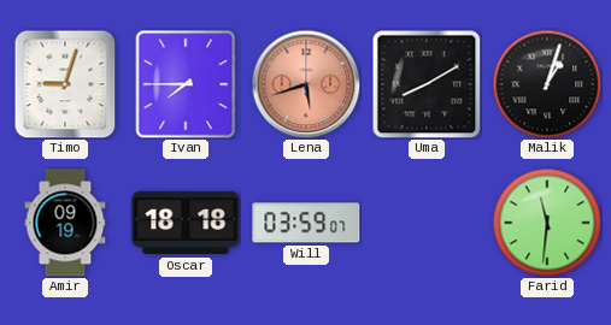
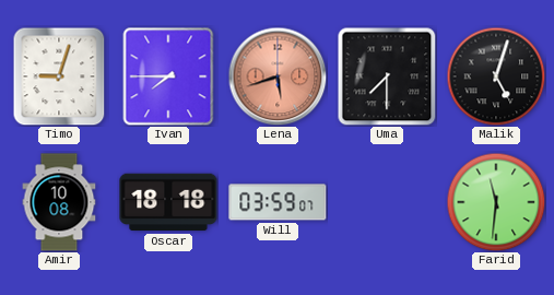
Uma: 8:10 -> 7:30 (387, 76)
Malik: 1:03 -> 5:03 (496, 76)
Amir: 09:19 -> 10:08 (59, 202)
